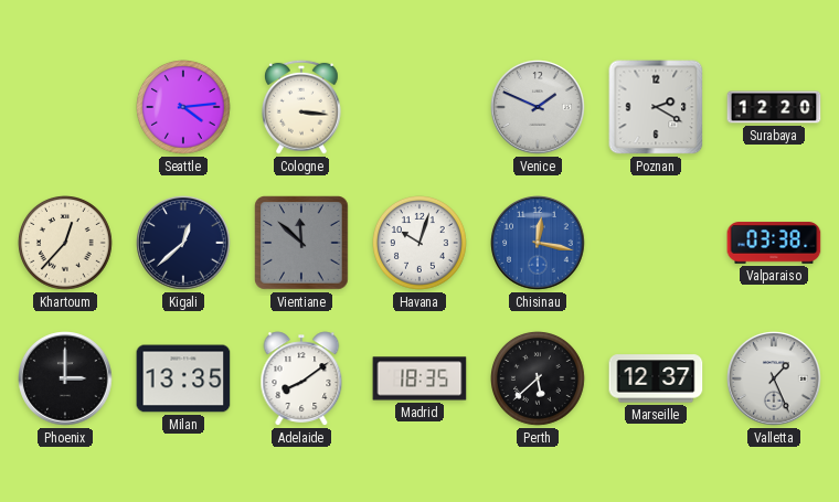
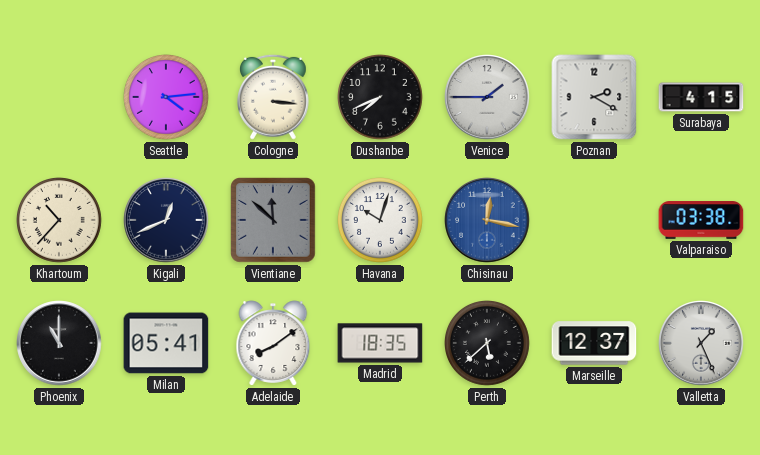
Dushanbe: none -> 7:41 (381, 98)
Venice: 1:49 -> 1:45 (487, 97)
Surabaya: 12:20 -> 4:15 (701, 97)
Khartoum: 12:37 -> 10:37 (60, 221)
Kigali: 12:38 -> 12:41 (166, 220)
Phoenix: 3:00 -> 11:00 (59, 343)
Milan: 13:35 -> 05:41 (166, 343)
